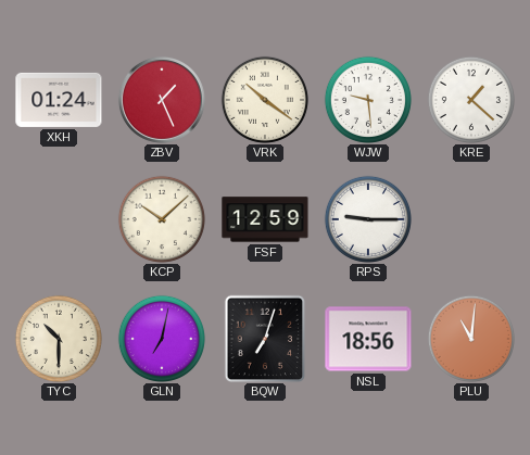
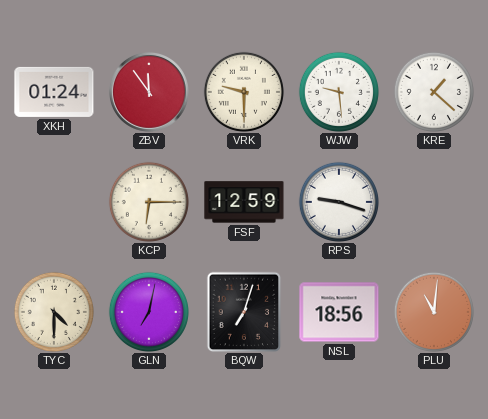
ZBV: 1:26 -> 11:54 (149, 92)
VRK: 10:21 -> 9:30 (244, 92)
KCP: 10:08 -> 6:15 (149, 202)
RPS: 9:15 -> 9:18 (339, 202)
TYC: 10:30 -> 4:30 (54, 312)
